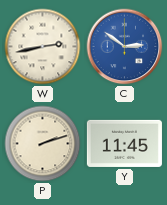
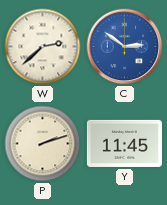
W: 2:43 -> 2:38 (43, 47)
